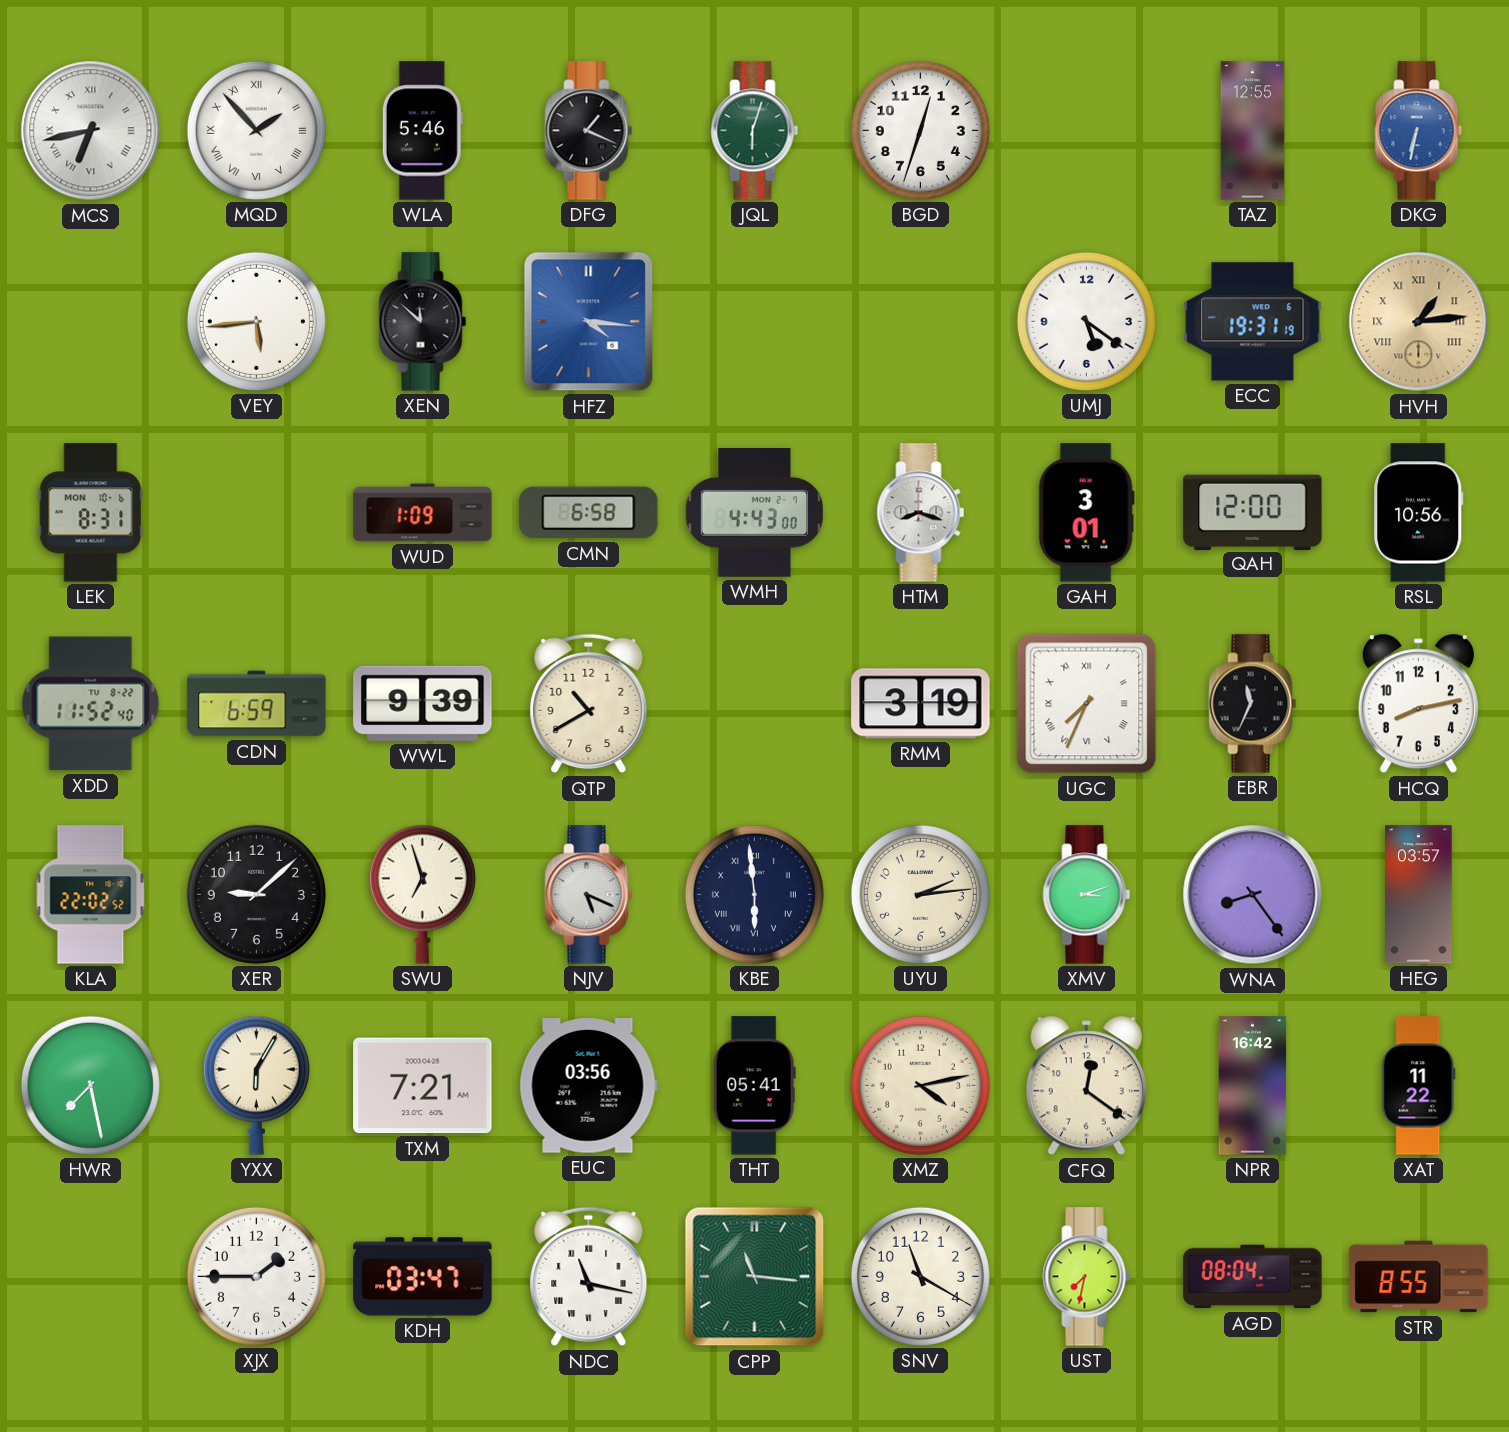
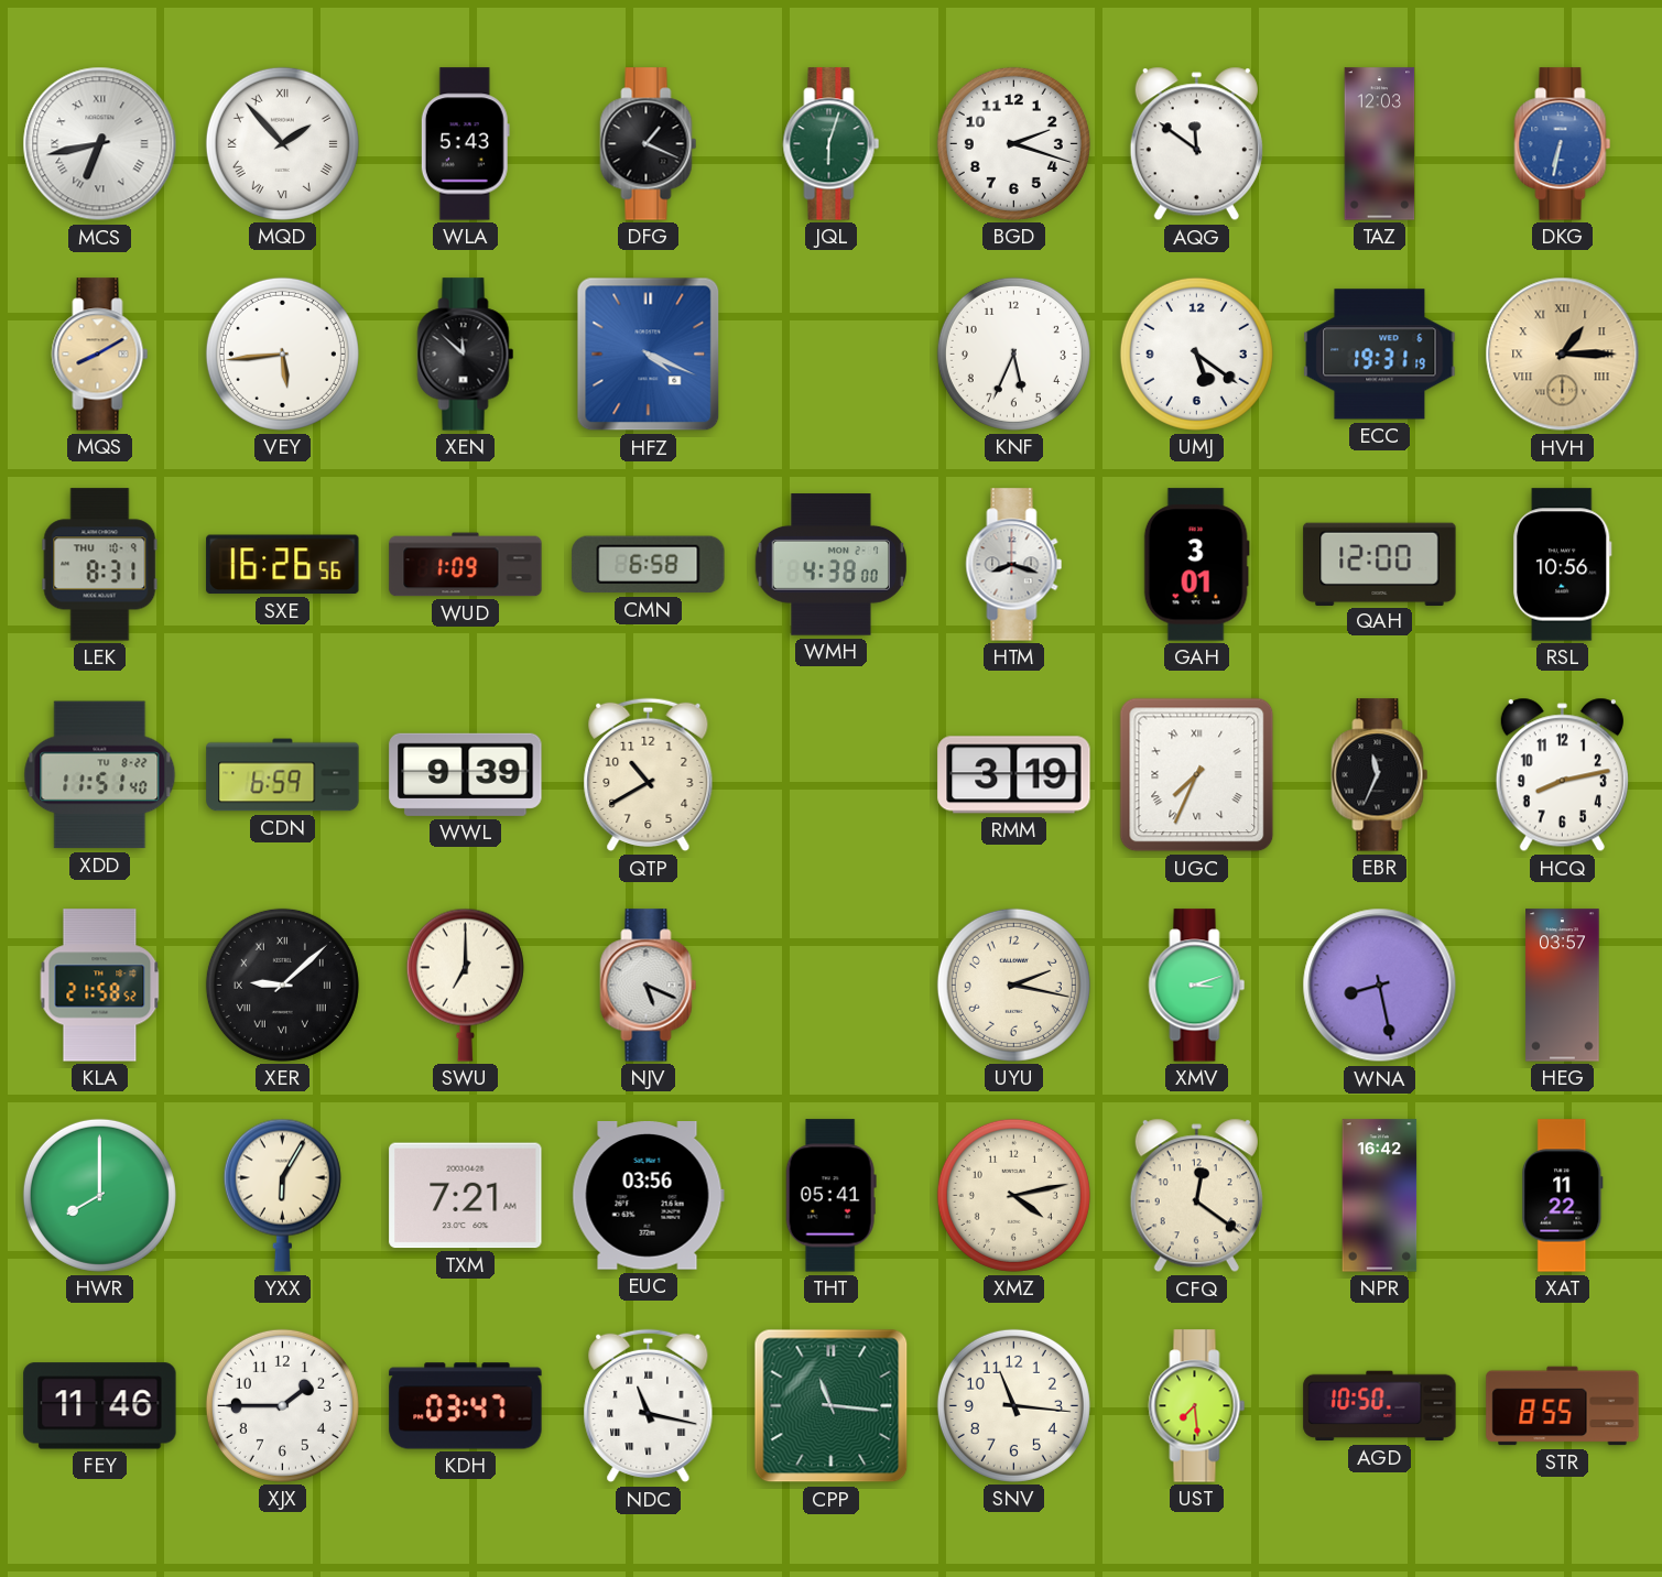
WLA: 5:46 -> 5:43 (465, 144)
BGD: 12:33 -> 2:18 (1013, 143)
AQG: none -> 11:51 (1196, 144)
TAZ: 12:55 -> 12:03 (1380, 144)
MQS: none -> 8:10 (100, 355)
HFZ: 4:16 -> 4:19 (649, 355)
KNF: none -> 5:34 (1013, 354)
HVH: 1:14 -> 1:15 (1563, 355)
LEK date: MON 10-6 -> THU 10-9 (100, 565)
SXE: none -> 16:26 (283, 565)
WMH: 4:43 -> 4:38 (832, 565)
XDD: 11:52 -> 11:51 (100, 775)
KLA: 22:02 -> 21:58 (100, 986)
XER numerals: Arabic -> Roman (282, 985)
SWU: 6:57 -> 7:00 (465, 985)
KBE: 5:59 -> none (754, 894)
UYU: 2:14 -> 2:17 (1013, 985)
WNA: 8:24 -> 8:28 (1380, 986)
HWR: 7:28 -> 8:00 (99, 1195)
FEY: none -> 11:46 (100, 1406)
SNV: 11:20 -> 11:16 (1013, 1405)
UST: 7:32 -> 7:29 (1197, 1406)
AGD: 08:04 -> 10:50 (1380, 1406)
